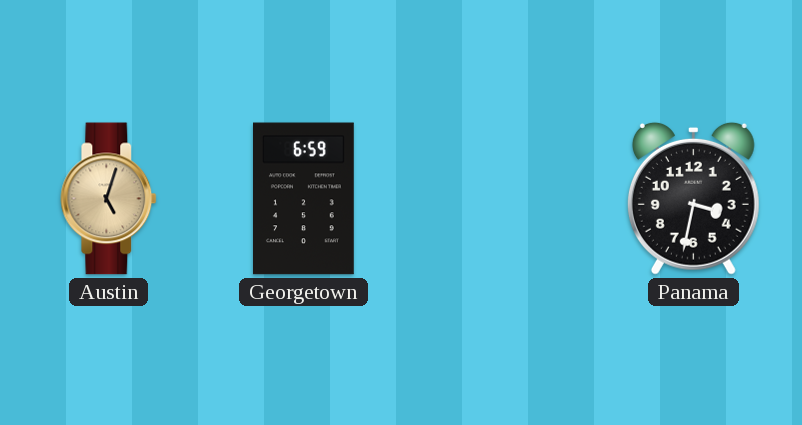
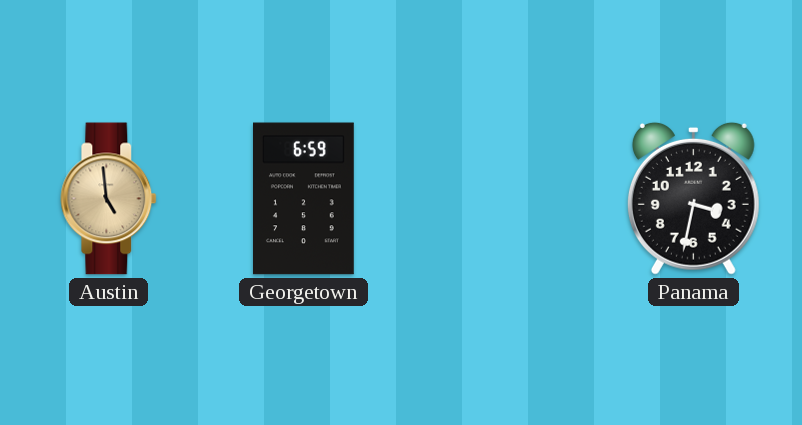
Austin: 5:03 -> 4:59 (109, 199)
